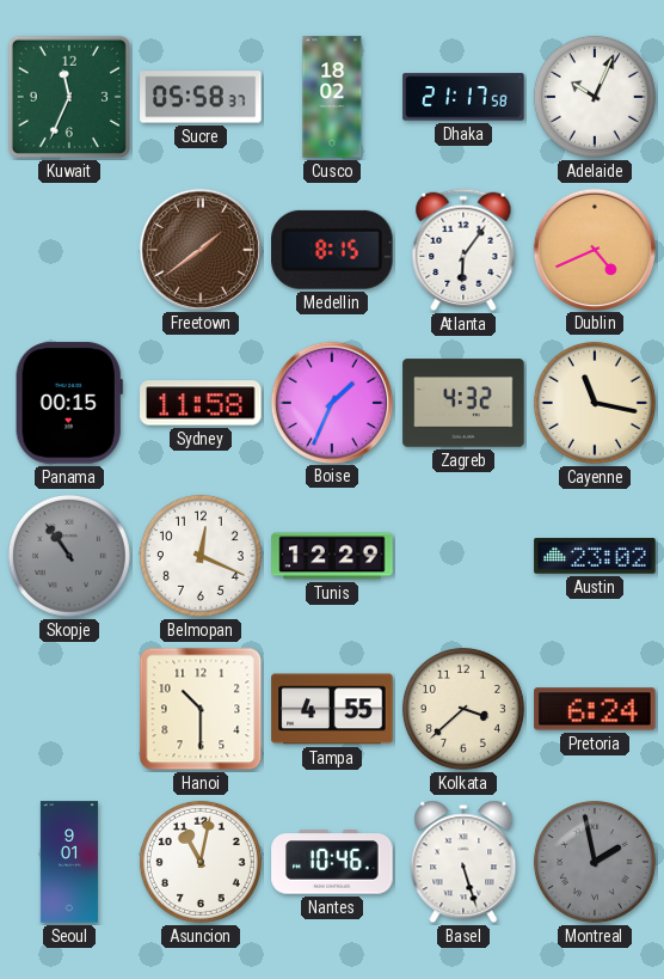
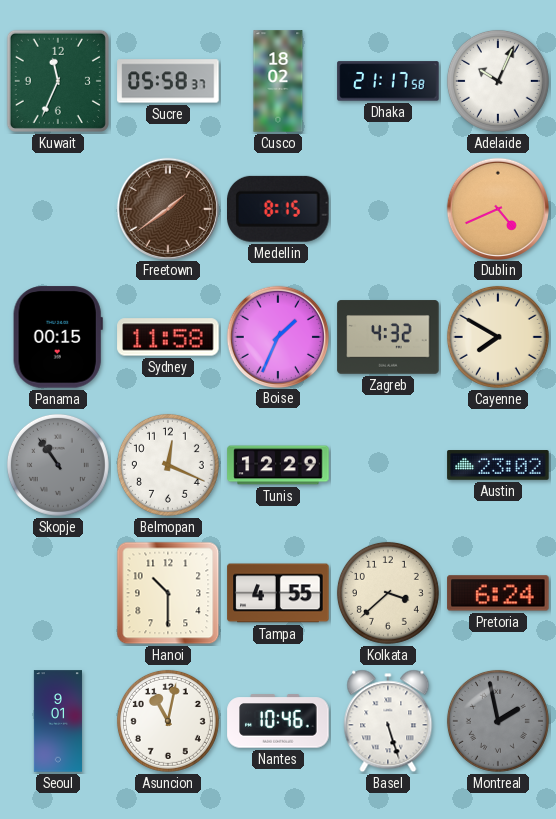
Atlanta: 6:06 -> none (463, 250)
Cayenne: 11:17 -> 7:50 (498, 337)
